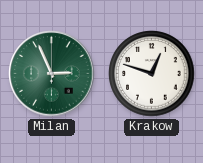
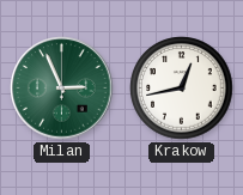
Krakow: 12:48 -> 12:43 (182, 89)
